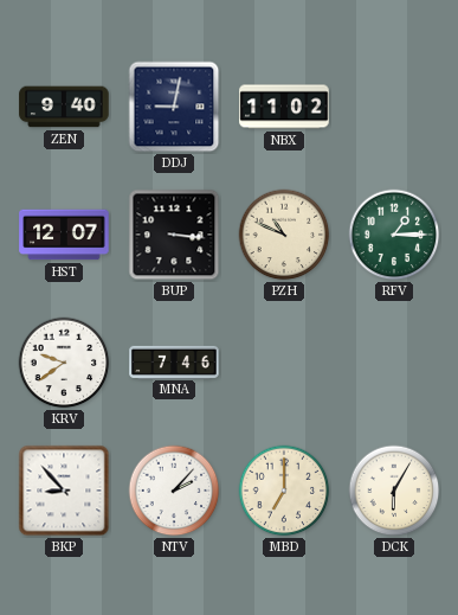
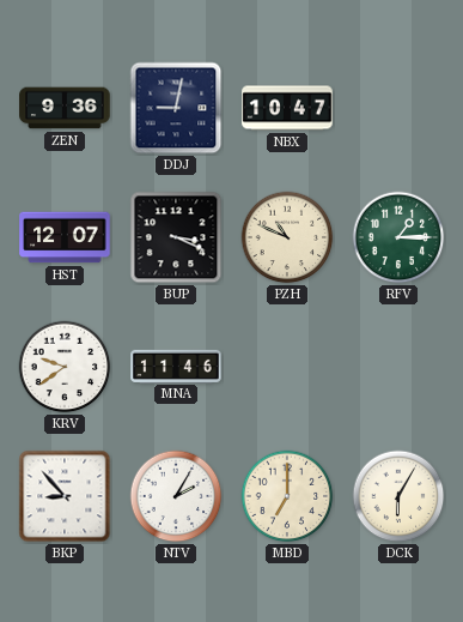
ZEN: 9:40 -> 9:36 (65, 108)
NBX: 11:02 -> 10:47 (287, 108)
BUP: 3:16 -> 3:19 (176, 237)
MNA: 7:46 -> 11:46 (176, 366)
NTV: 2:07 -> 2:05 (176, 496)
